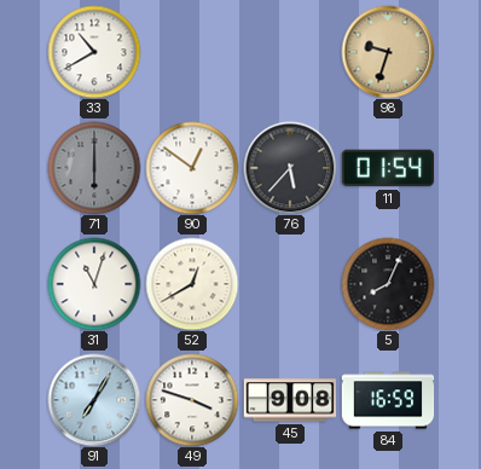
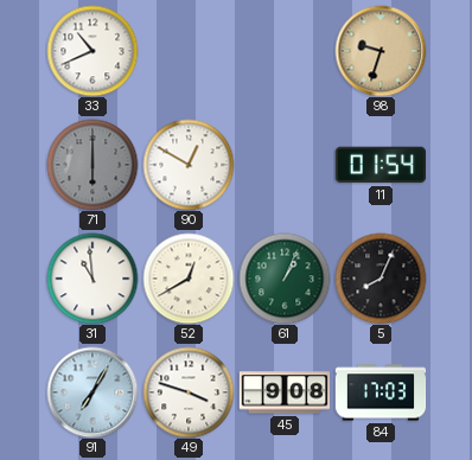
33: 10:40 -> 10:41 (93, 51)
90: 12:51 -> 12:50 (189, 165)
76: 5:37 -> none (290, 168)
31: 11:03 -> 10:59 (93, 279)
61: none -> 1:04 (285, 279)
84: 16:59 -> 17:03 (381, 392)
